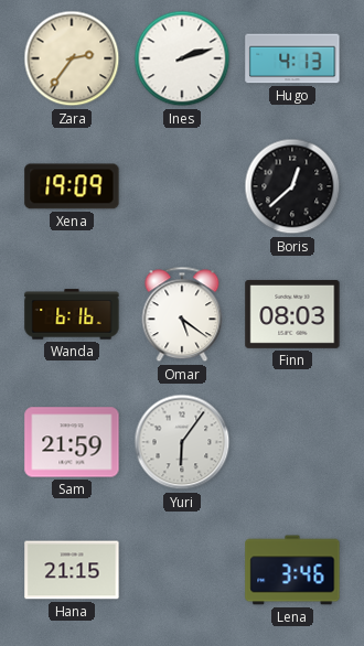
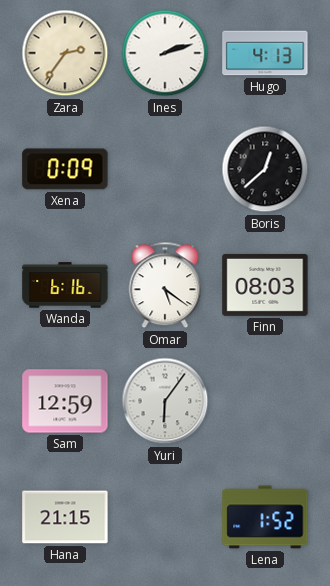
Xena: 19:09 -> 0:09 (65, 169)
Sam: 21:59 -> 12:59 (65, 401)
Lena: 3:46 -> 1:52 (265, 517)
